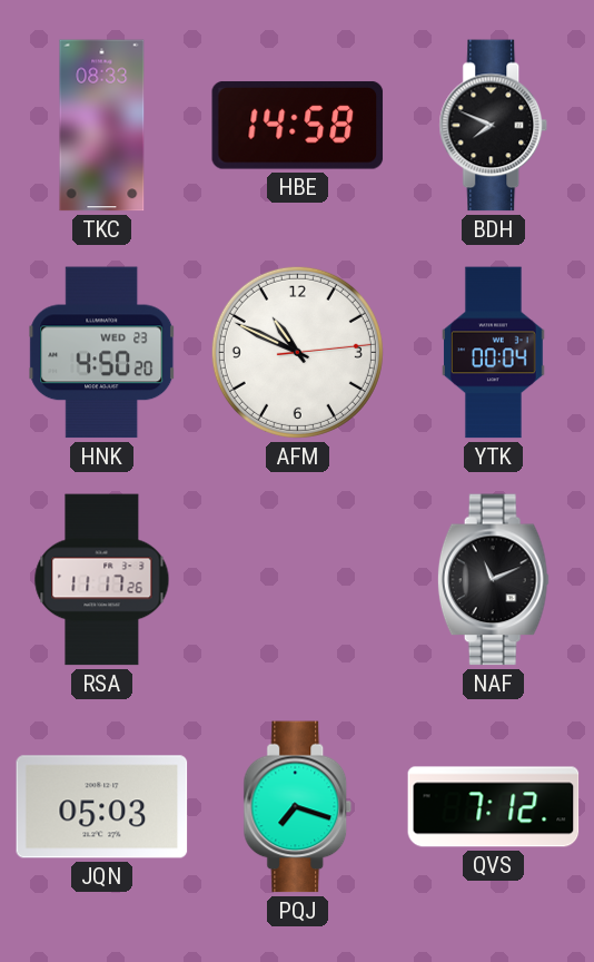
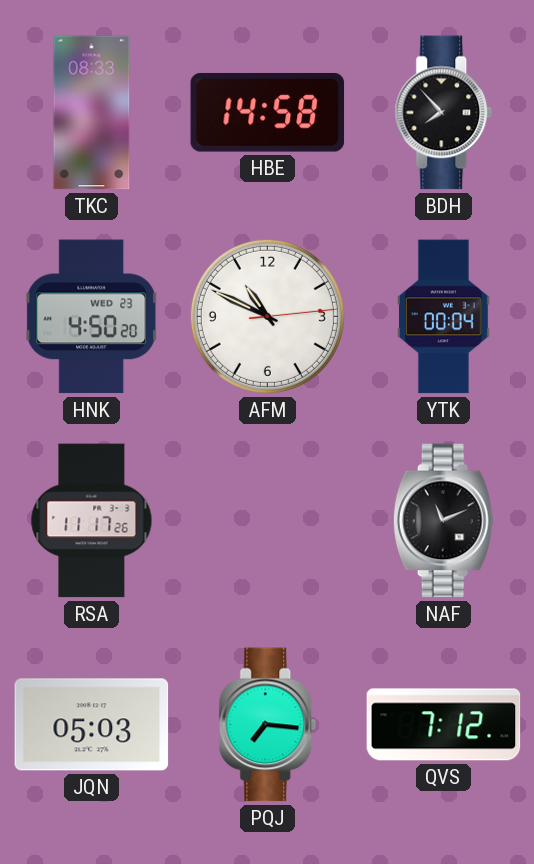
BDH: 7:49 -> 7:53 (444, 113)
PQJ: 7:18 -> 7:16 (268, 725)
